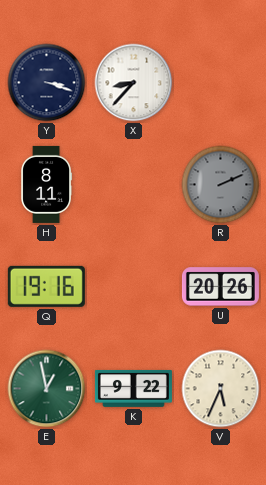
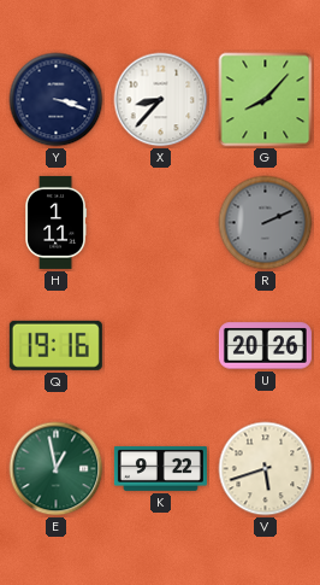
G: none -> 8:07 (266, 100)
H: 8:11 -> 1:11 (57, 222)
V: 5:34 -> 5:42 (266, 469)
